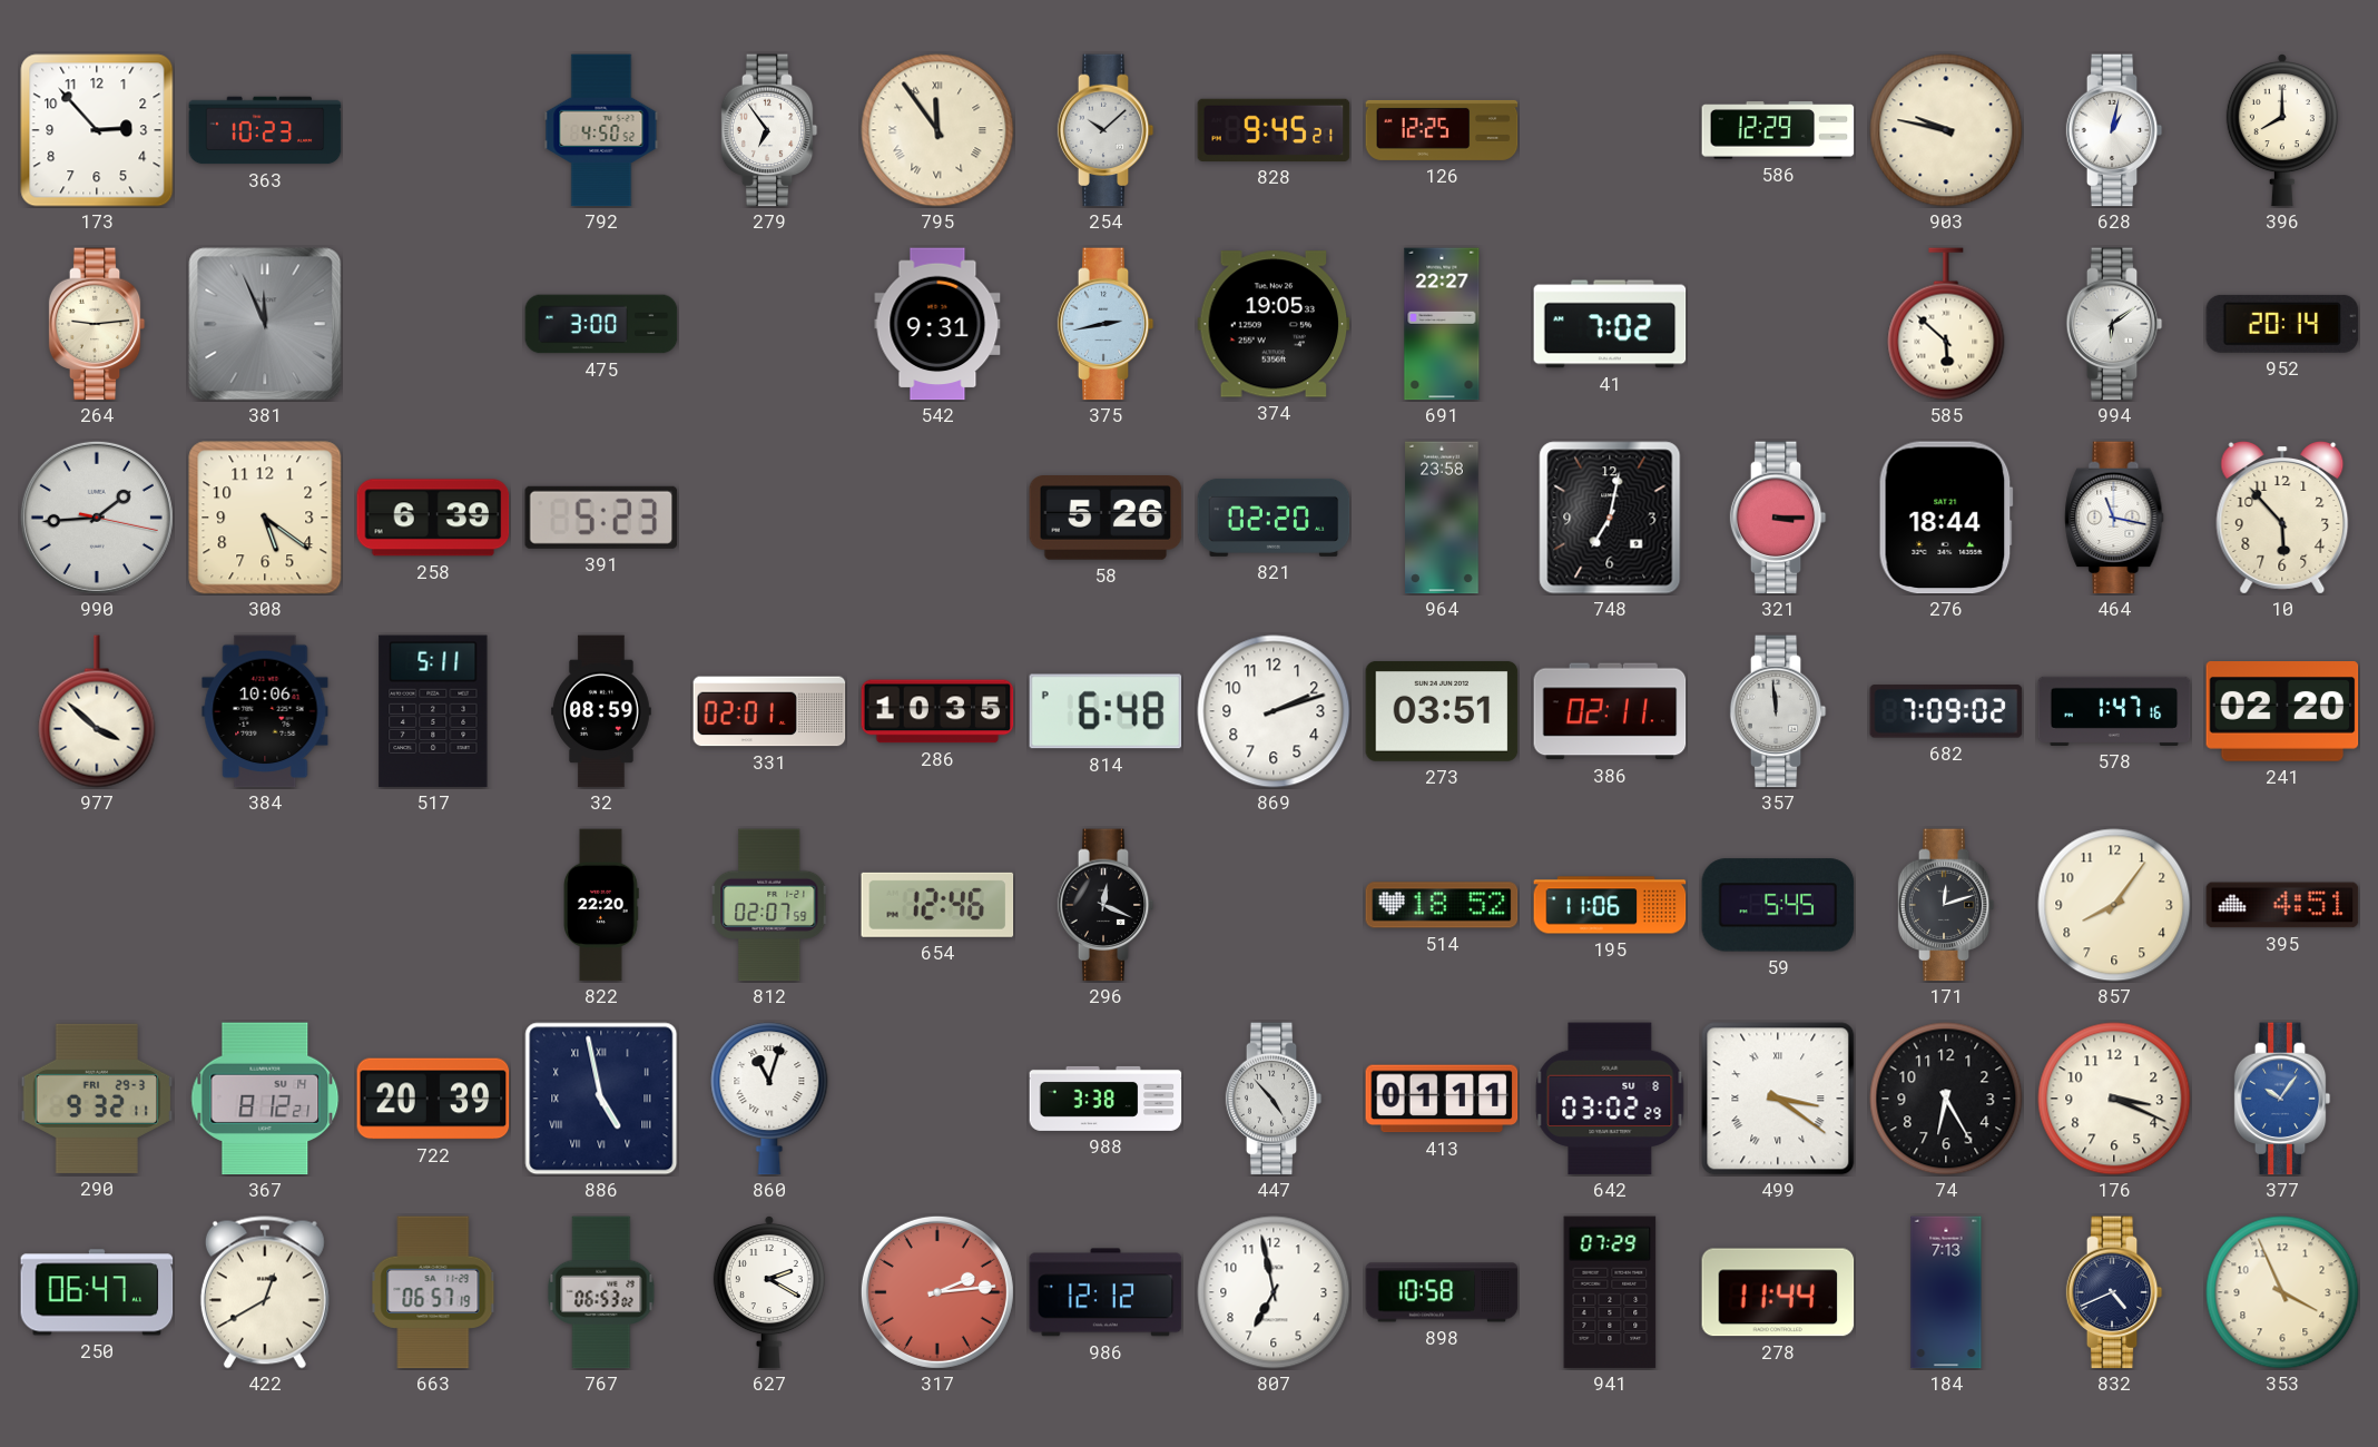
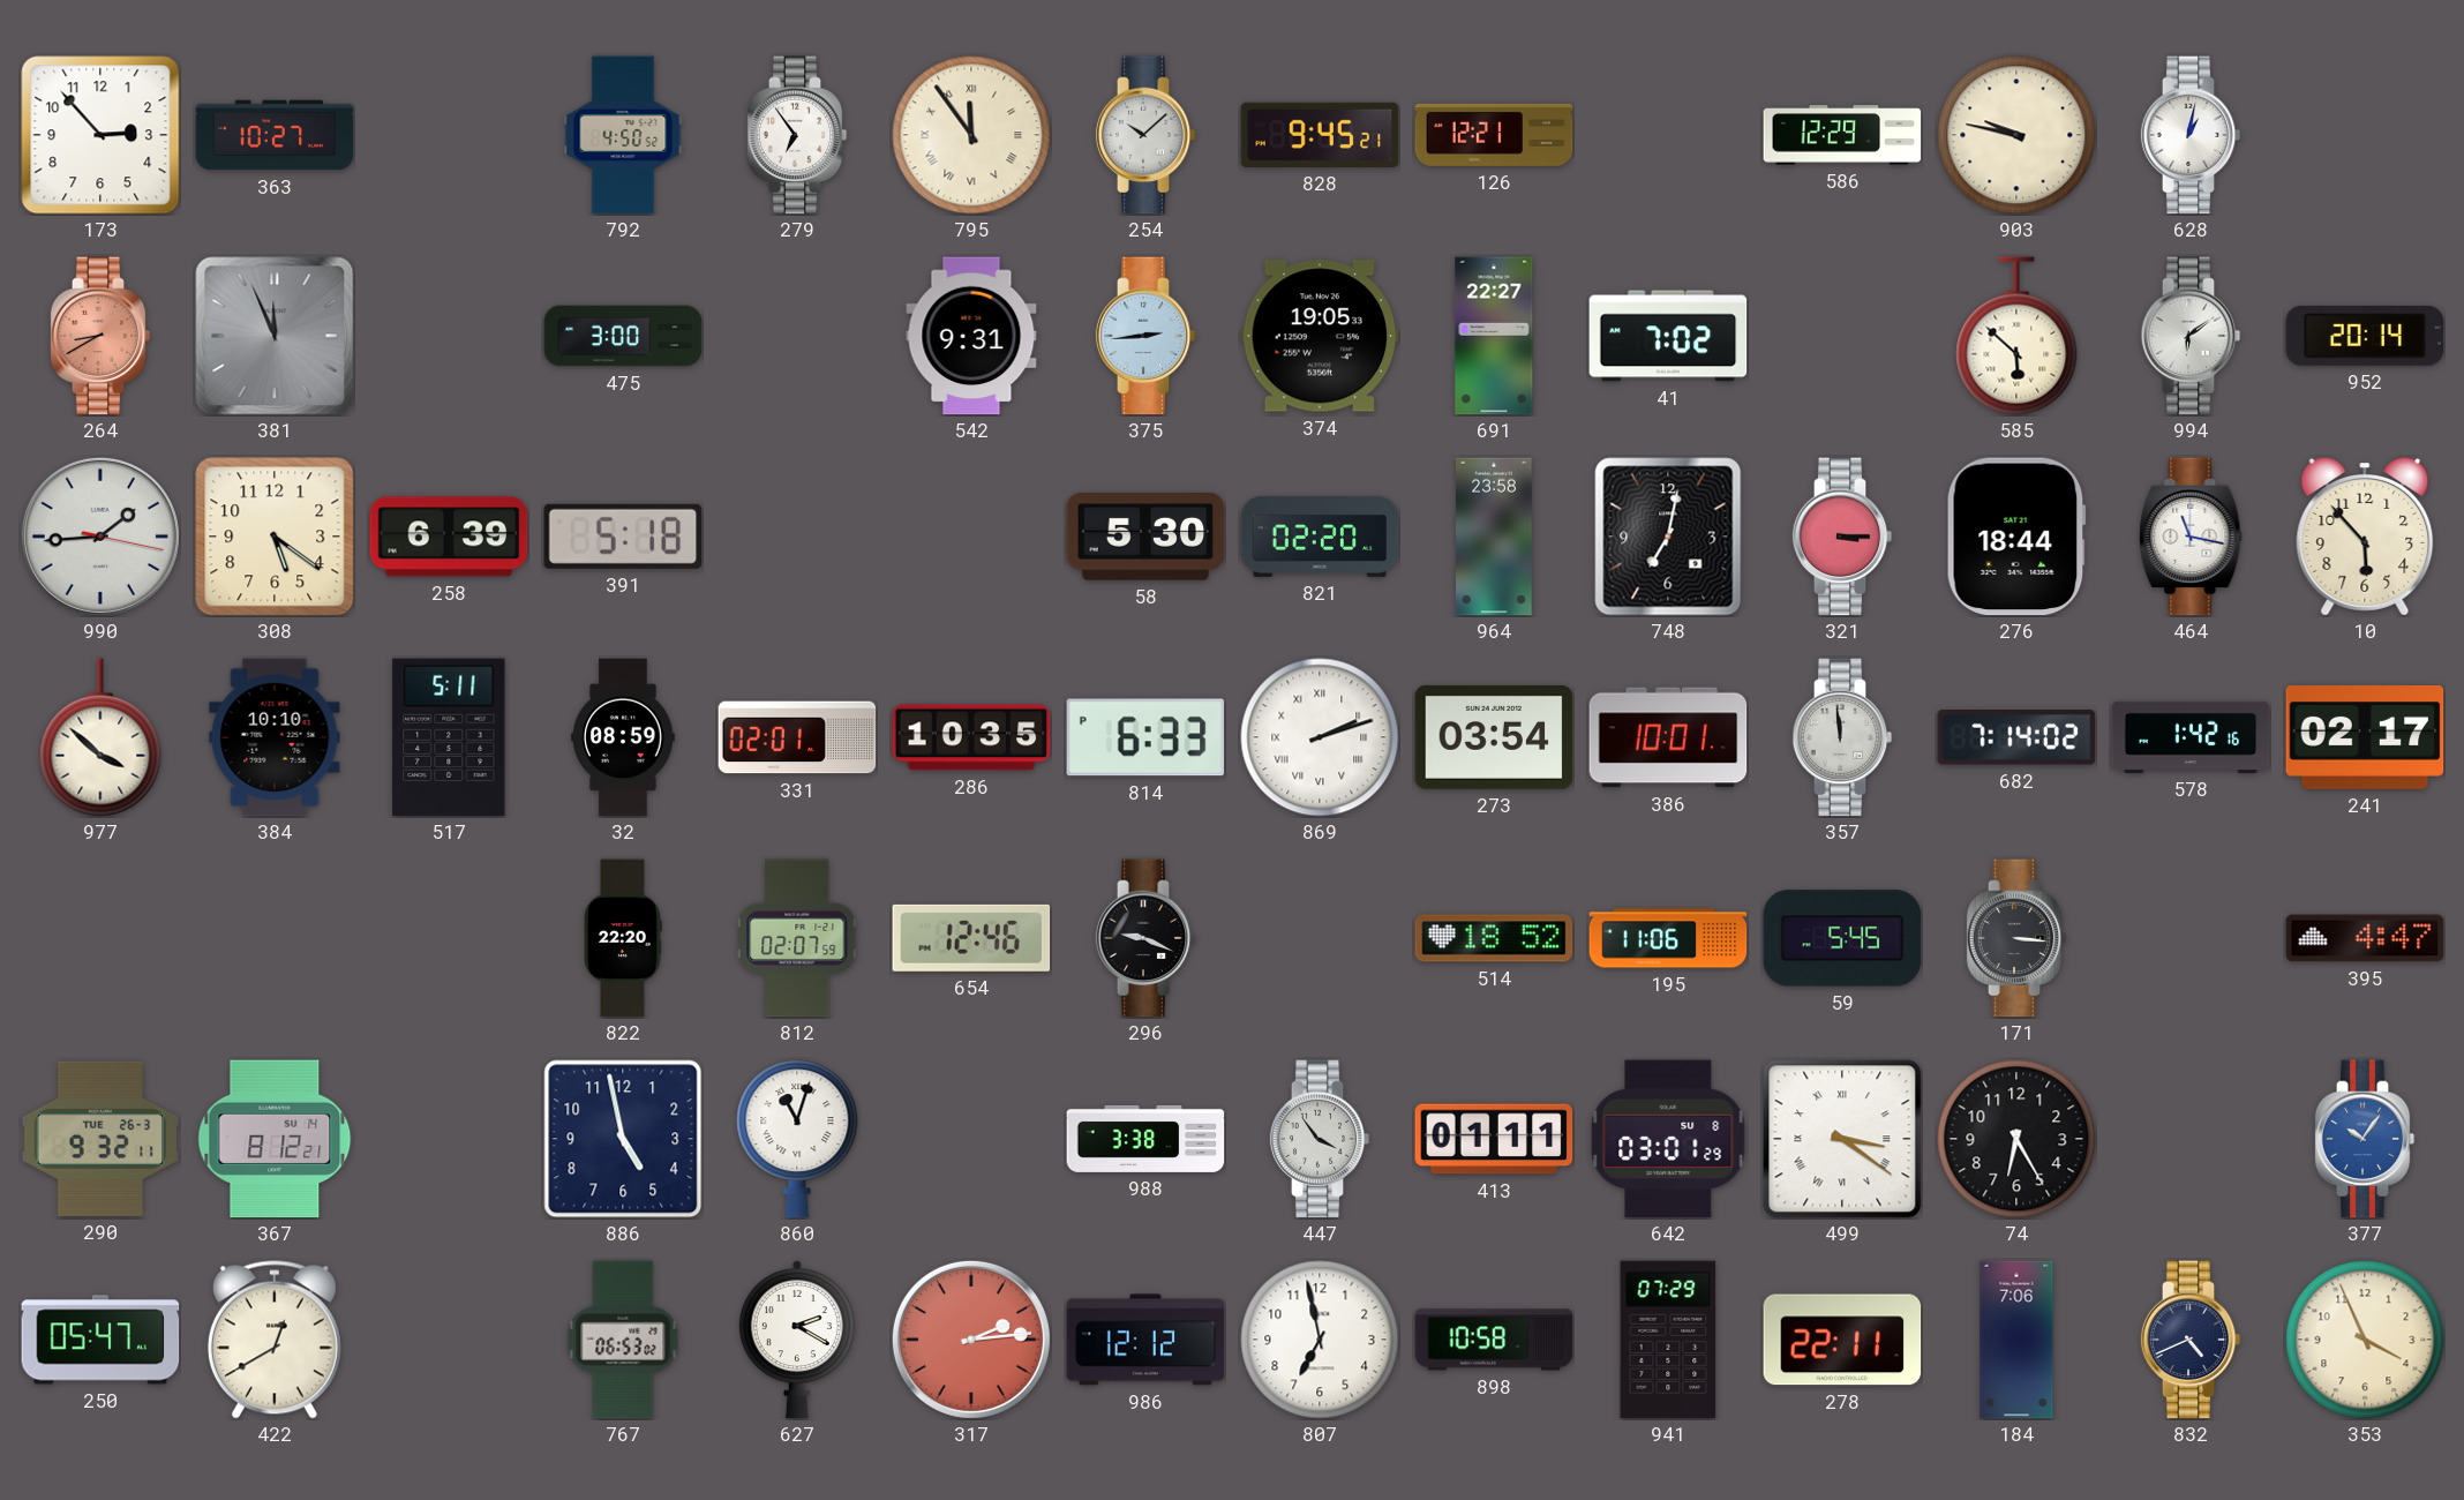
363: 10:23 -> 10:27 (275, 135)
126: 12:25 -> 12:21 (1494, 135)
396: 8:00 -> none (2282, 131)
264: 9:14 -> 8:40 (100, 336)
264 dial: cream -> salmon (100, 336)
375: 2:43 -> 2:44 (1145, 336)
391: 5:23 -> 5:18 (623, 537)
58: 5:26 -> 5:30 (1145, 538)
384: 10:06 -> 10:10 (275, 737)
814: 6:48 -> 6:33 (1145, 737)
869 numerals: Arabic -> Roman (1320, 737)
273: 03:51 -> 03:54 (1494, 737)
386: 02:11 -> 10:01 (1668, 737)
682: 7:09 -> 7:14 (2016, 737)
578: 1:47 -> 1:42 (2191, 737)
241: 02:20 -> 02:17 (2365, 737)
296: 12:19 -> 9:19 (1145, 938)
171: 12:12 -> 3:16 (2016, 938)
857: 8:06 -> none (2114, 905)
395: 4:51 -> 4:47 (2365, 938)
290 date: FRI 29-3 -> TUE 26-3 (100, 1139)
722: 20:39 -> none (433, 1099)
886 numerals: Roman -> Arabic (623, 1139)
447: 4:53 -> 3:54 (1320, 1139)
642: 03:02 -> 03:01 (1668, 1139)
176: 3:19 -> none (2114, 1099)
250: 06:47 -> 05:47 (100, 1340)
663: 06:57 -> none (433, 1292)
278: 11:44 -> 22:11 (1842, 1340)
184: 7:13 -> 7:06 (2016, 1340)
